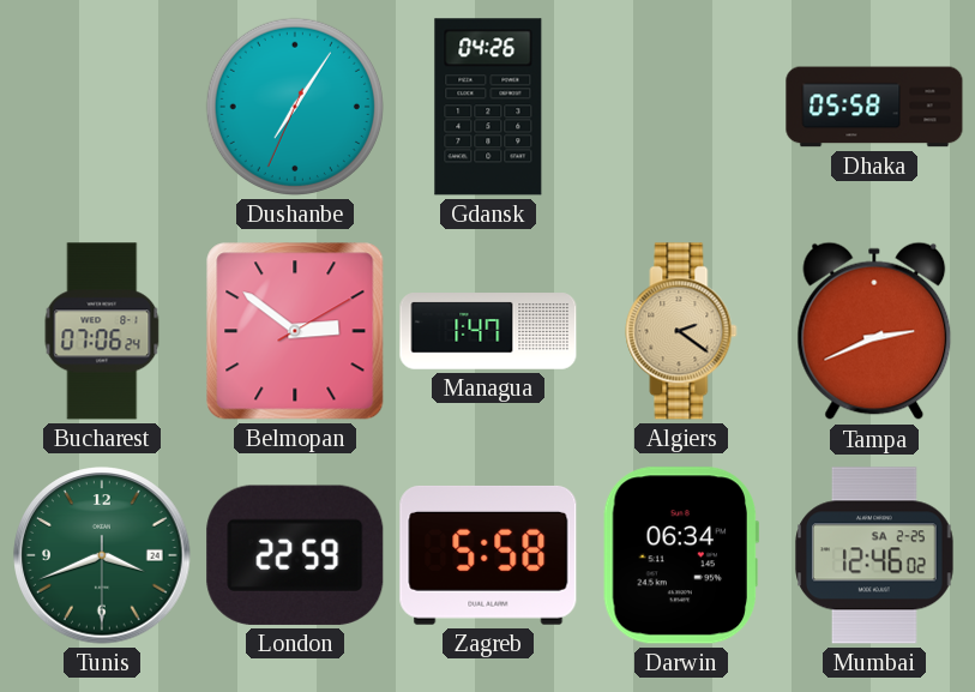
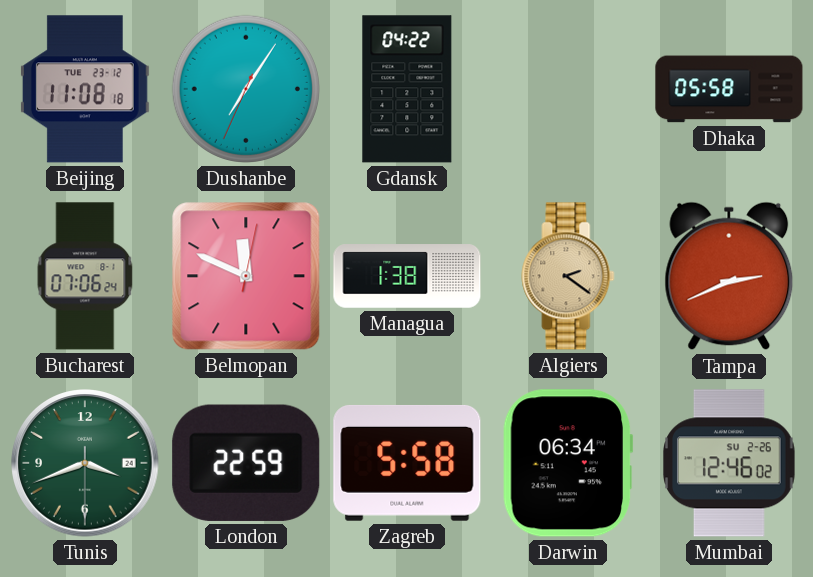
Beijing: none -> 11:08 (85, 89)
Gdansk: 04:26 -> 04:22 (407, 89)
Belmopan: 2:51 -> 11:49 (246, 276)
Managua: 1:47 -> 1:38 (407, 276)
Mumbai date: SA 2-25 -> SU 2-26 (729, 463)
